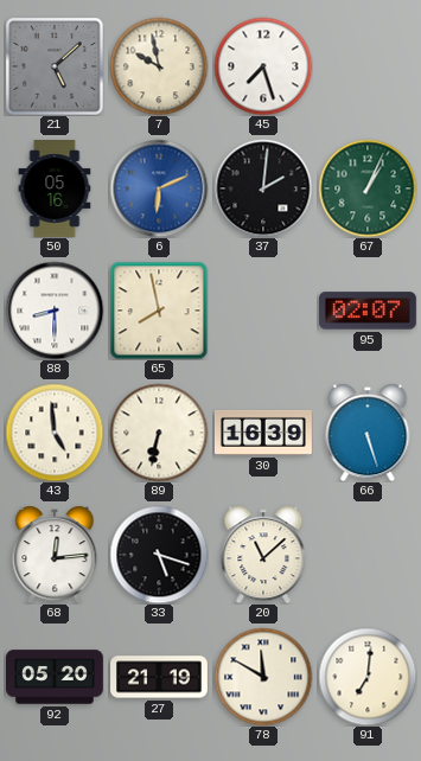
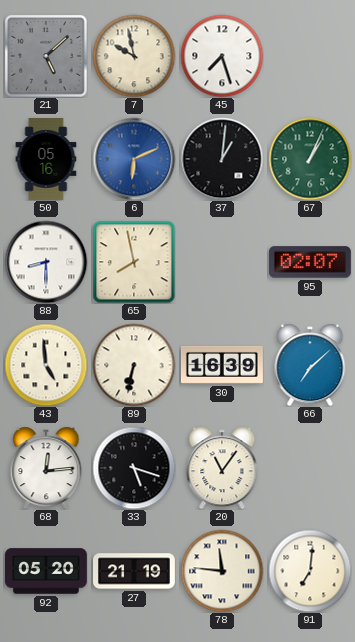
37: 2:01 -> 1:01 (222, 159)
66: 5:27 -> 7:08 (310, 365)
20: 11:08 -> 11:06 (222, 468)
78: 11:50 -> 11:46 (222, 571)
